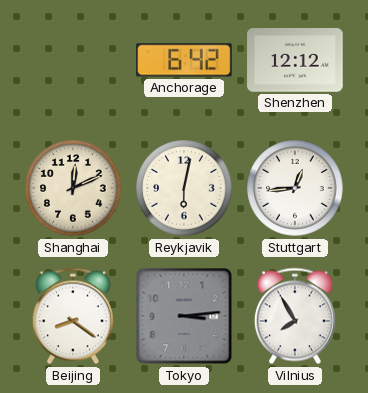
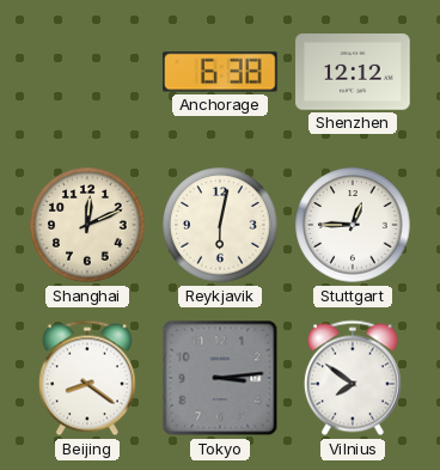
Anchorage: 6:42 -> 6:38 (220, 72)
Stuttgart: 12:44 -> 12:45 (353, 225)
Vilnius: 7:55 -> 7:51 (353, 378)
